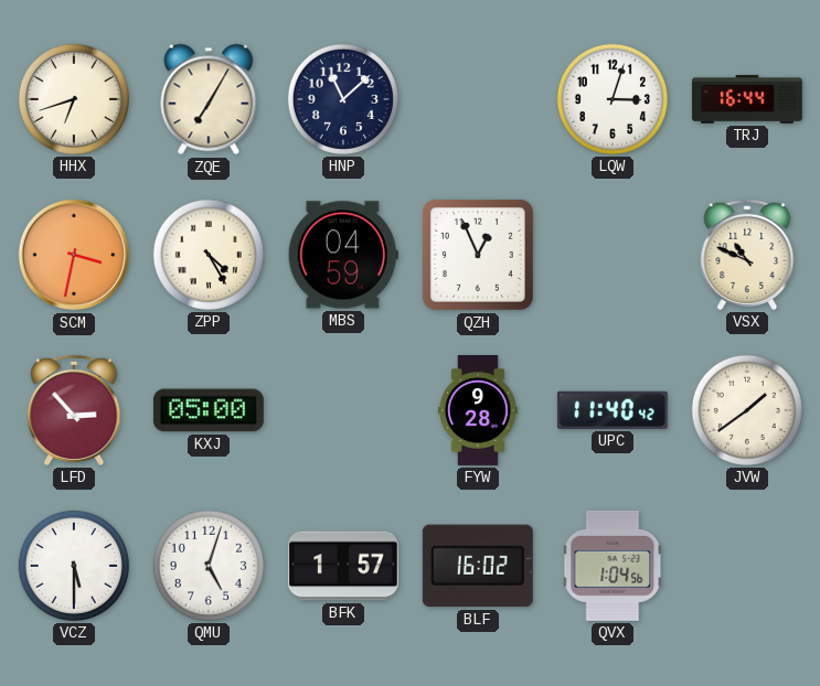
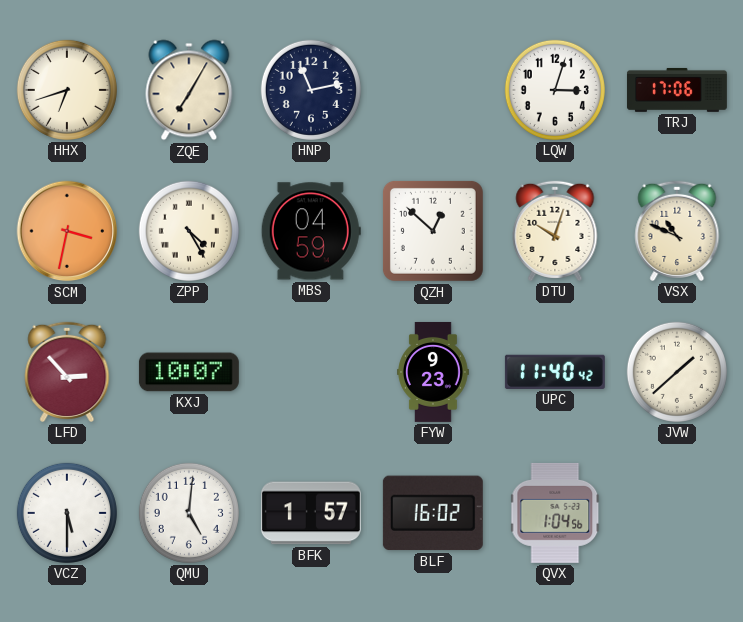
HNP: 11:08 -> 11:13 (311, 90)
TRJ: 16:44 -> 17:06 (677, 90)
QZH: 12:56 -> 12:52 (433, 231)
DTU: none -> 10:03 (555, 231)
KXJ: 05:00 -> 10:07 (189, 372)
FYW: 9:28 -> 9:23 (433, 372)
JVW: 1:39 -> 1:38 (677, 372)
QMU: 5:03 -> 5:01 (189, 513)
